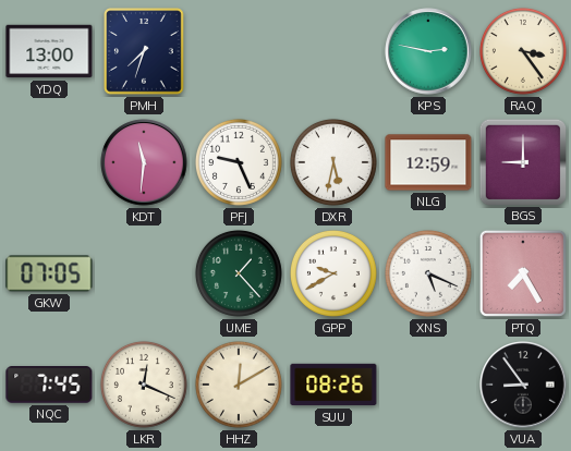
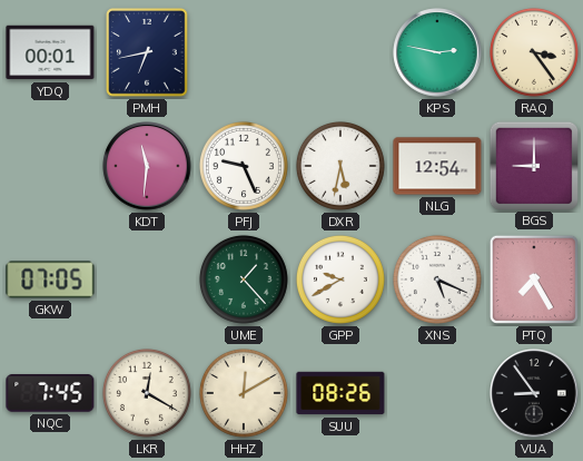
YDQ: 13:00 -> 00:01 (50, 52)
PMH: 7:33 -> 6:43 (147, 52)
NLG: 12:59 -> 12:54 (437, 166)
LKR: 12:19 -> 12:20 (147, 393)
